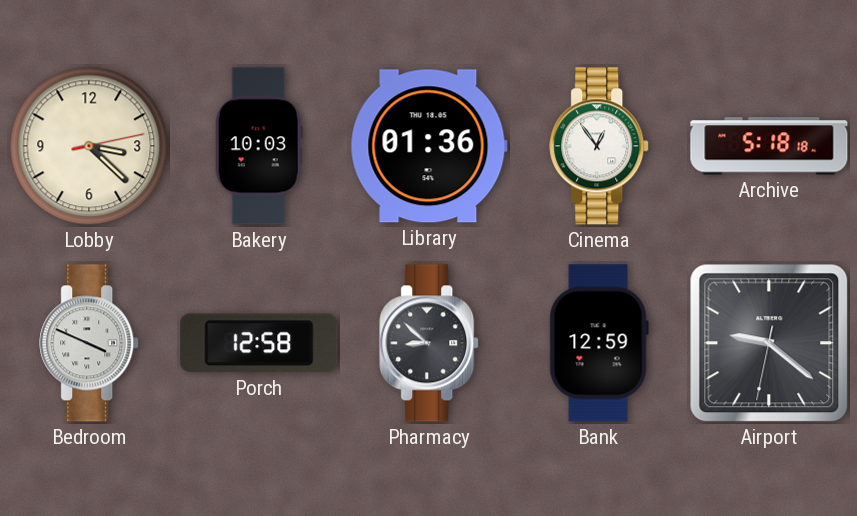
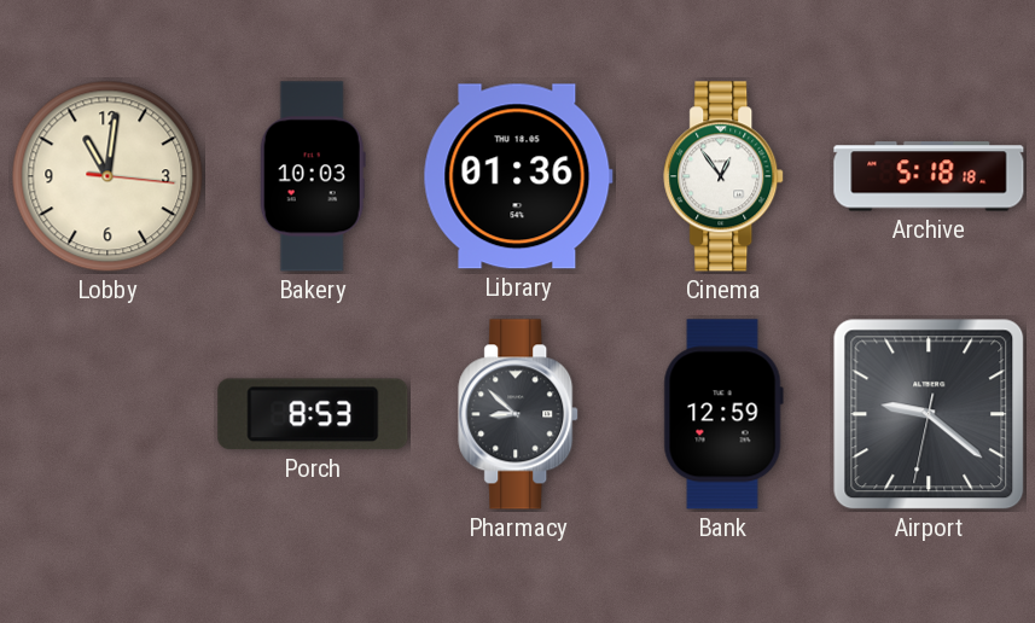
Lobby: 3:22 -> 11:01 (107, 176)
Bedroom: 3:49 -> none (90, 343)
Porch: 12:58 -> 8:53 (313, 414)
